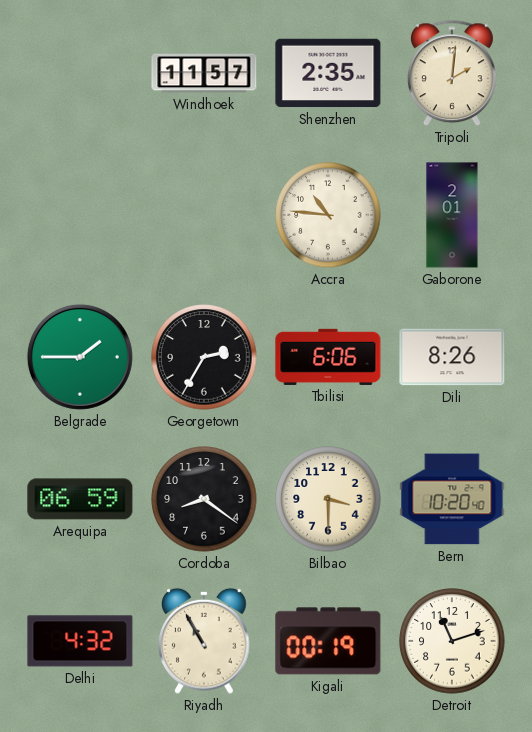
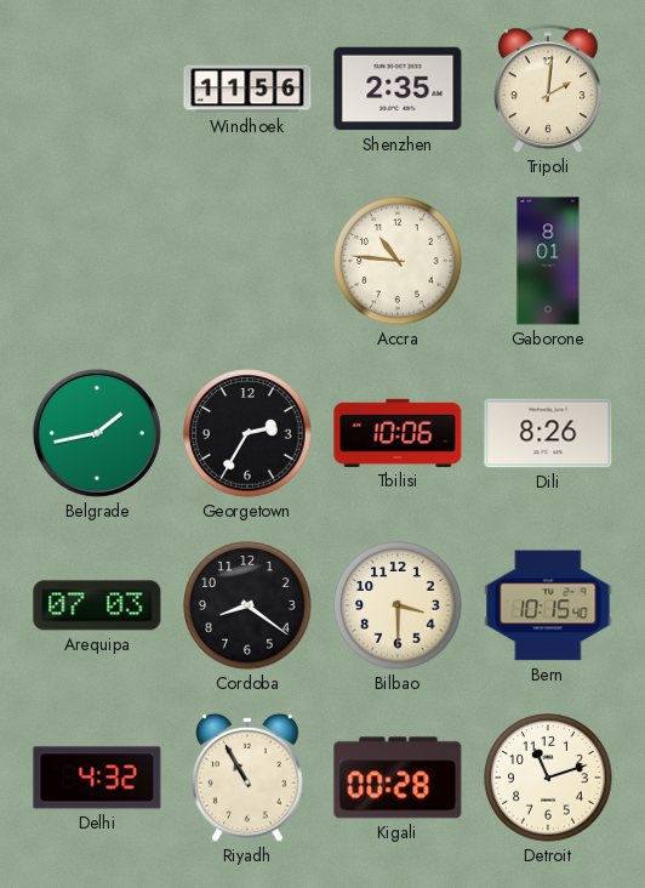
Windhoek: 11:57 -> 11:56 (247, 89)
Gaborone: 2:01 -> 8:01 (548, 261)
Belgrade: 1:45 -> 1:43 (97, 433)
Tbilisi: 6:06 -> 10:06 (398, 433)
Arequipa: 06:59 -> 07:03 (97, 605)
Bern: 10:20 -> 10:15 (548, 605)
Kigali: 00:19 -> 00:28 (398, 778)
